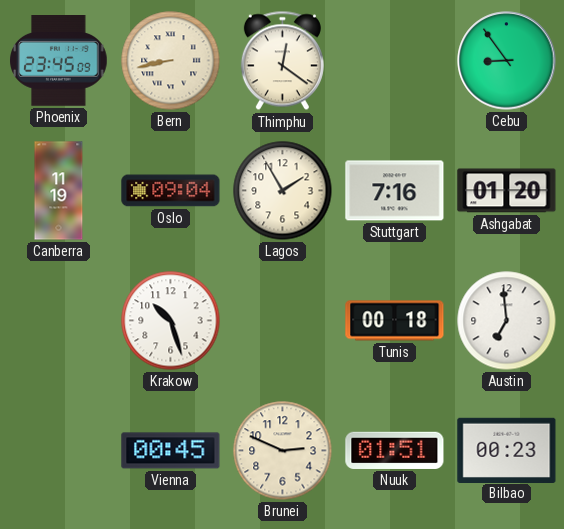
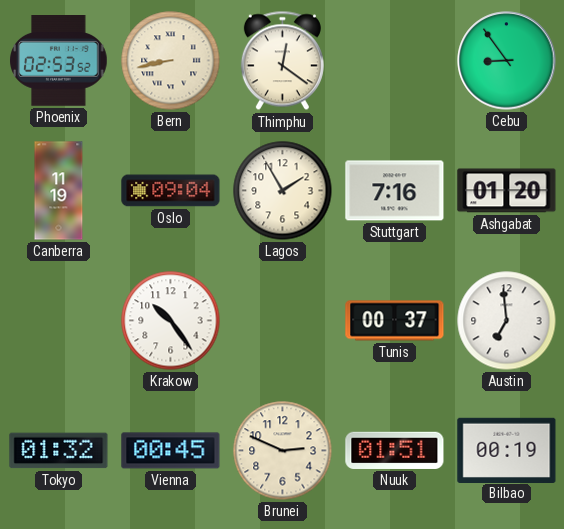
Phoenix: 23:45 -> 02:53 (59, 61)
Krakow: 10:27 -> 10:24 (171, 321)
Tunis: 00:18 -> 00:37 (395, 321)
Tokyo: none -> 01:32 (59, 451)
Bilbao: 00:23 -> 00:19 (507, 450)
